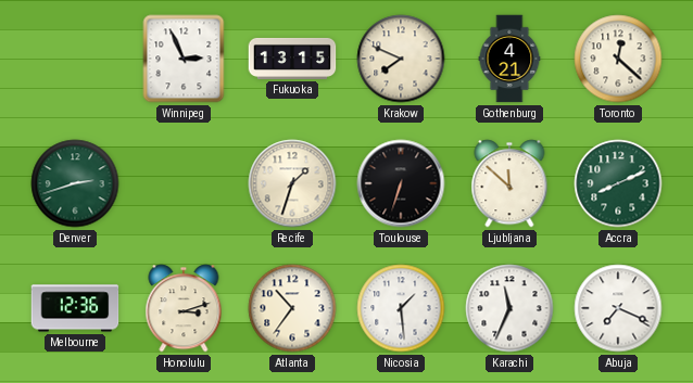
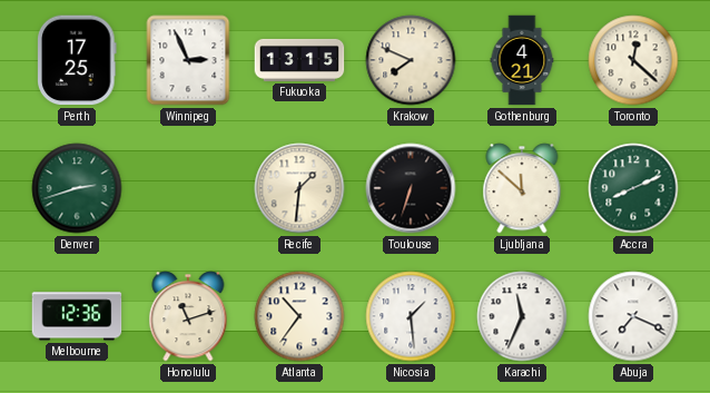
Perth: none -> 17:25 (78, 60)
Recife: 1:33 -> 1:31 (299, 188)
Honolulu: 3:12 -> 11:12 (188, 316)
